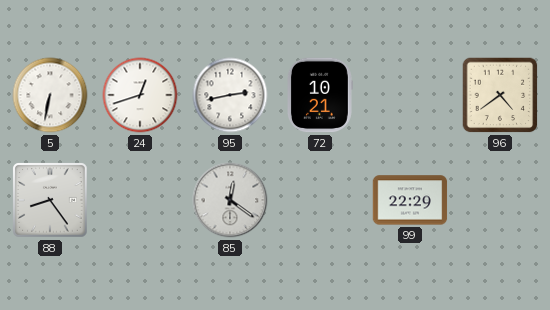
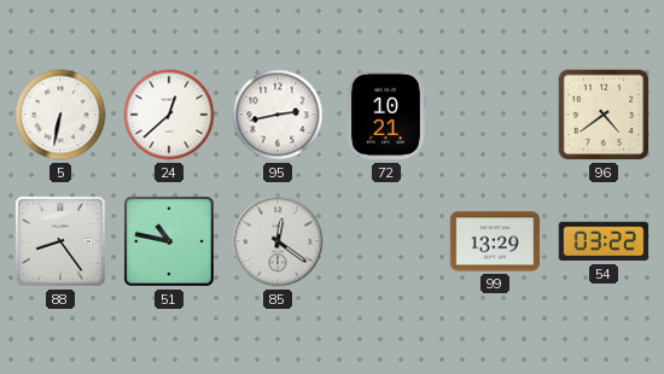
24: 12:42 -> 12:38 (169, 115)
51: none -> 10:47 (169, 241)
99: 22:29 -> 13:29 (495, 241)
54: none -> 03:22 (604, 241)
